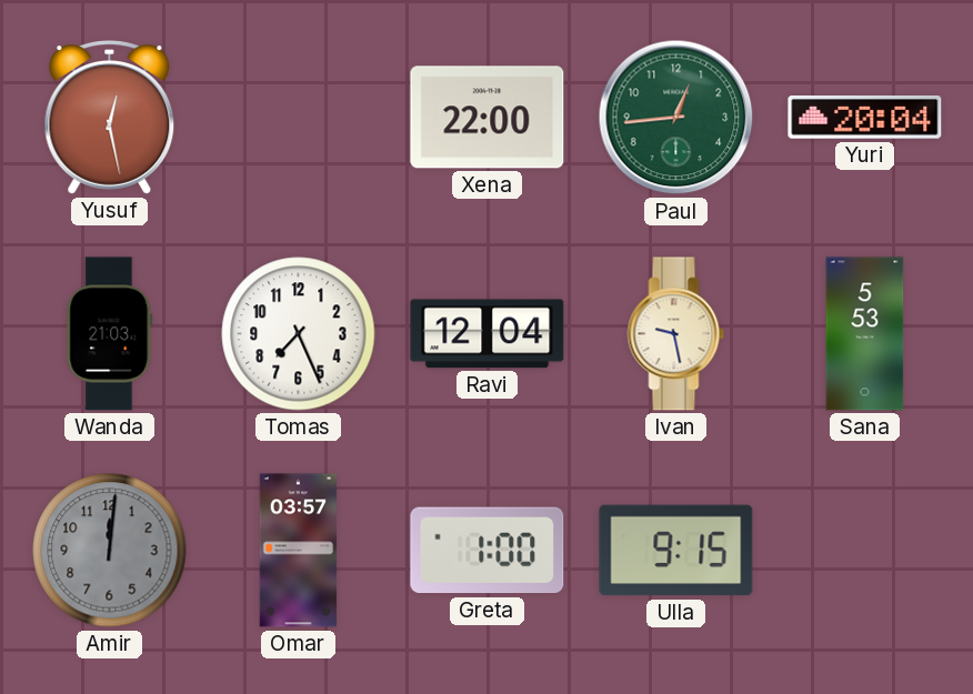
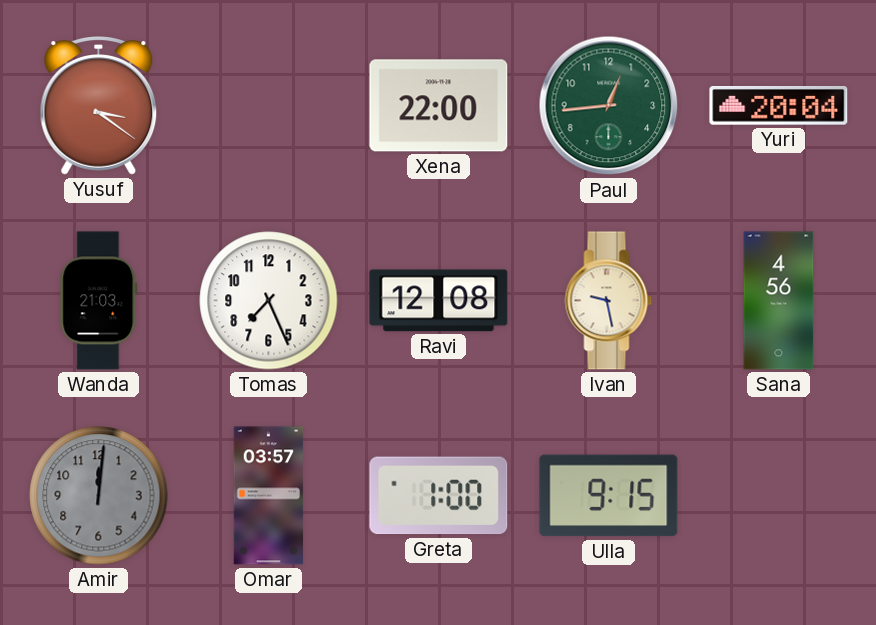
Yusuf: 12:28 -> 3:21 (99, 106)
Ravi: 12:04 -> 12:08 (439, 301)
Sana: 5:53 -> 4:56 (779, 301)
